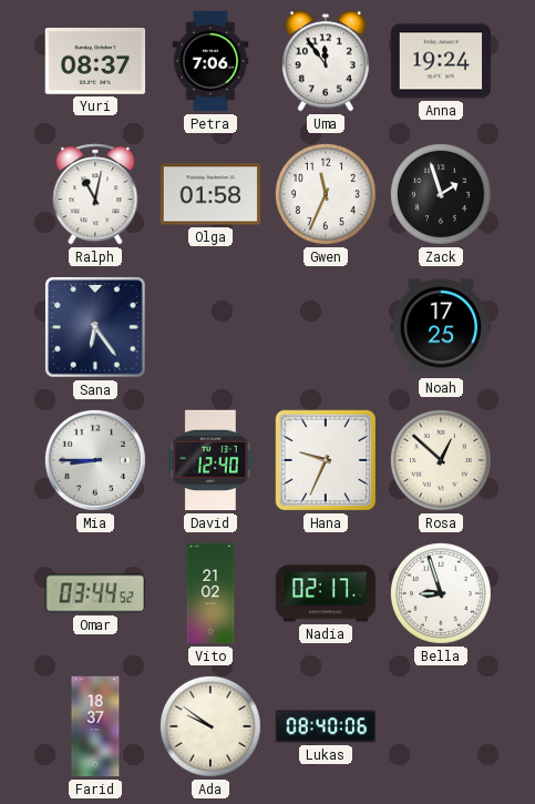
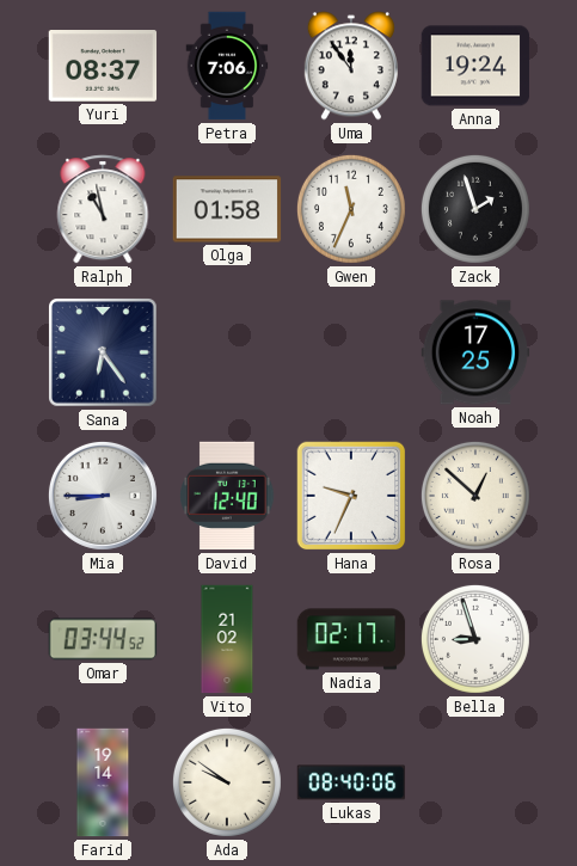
Ralph: 11:02 -> 10:58 (103, 209)
Farid: 18:37 -> 19:14 (103, 782)
